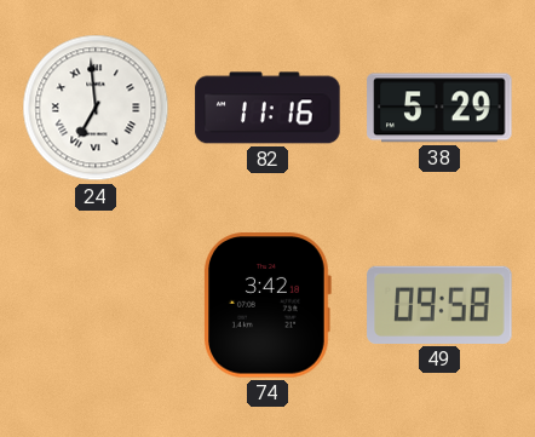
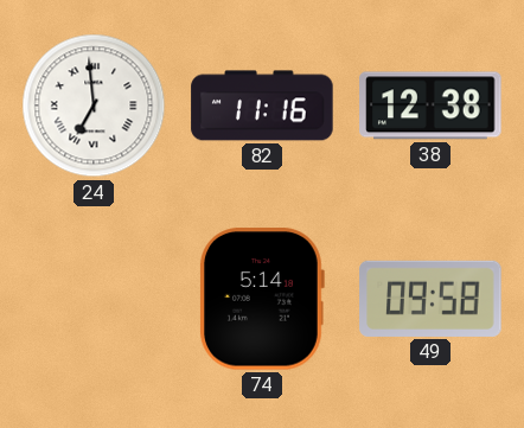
38: 5:29 -> 12:38 (430, 106)
74: 3:42 -> 5:14 (262, 299)
